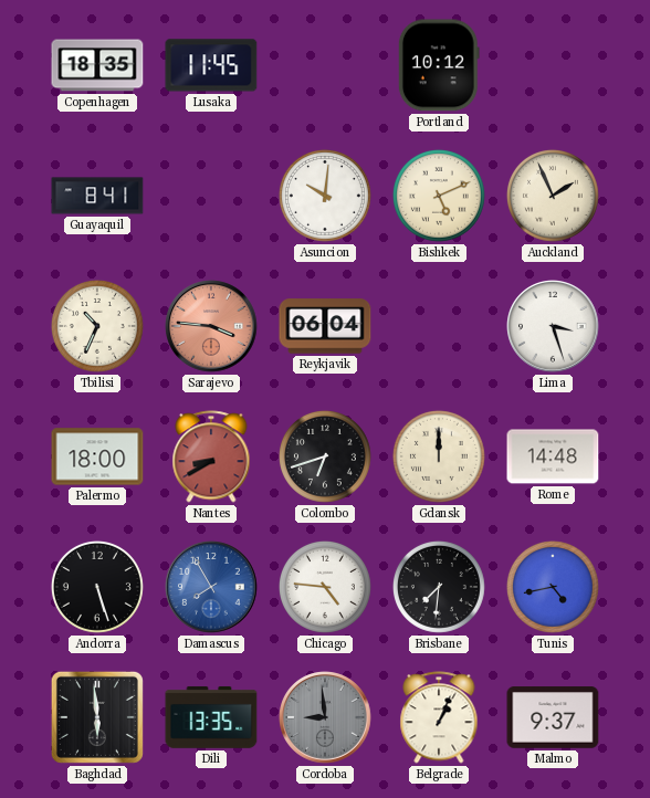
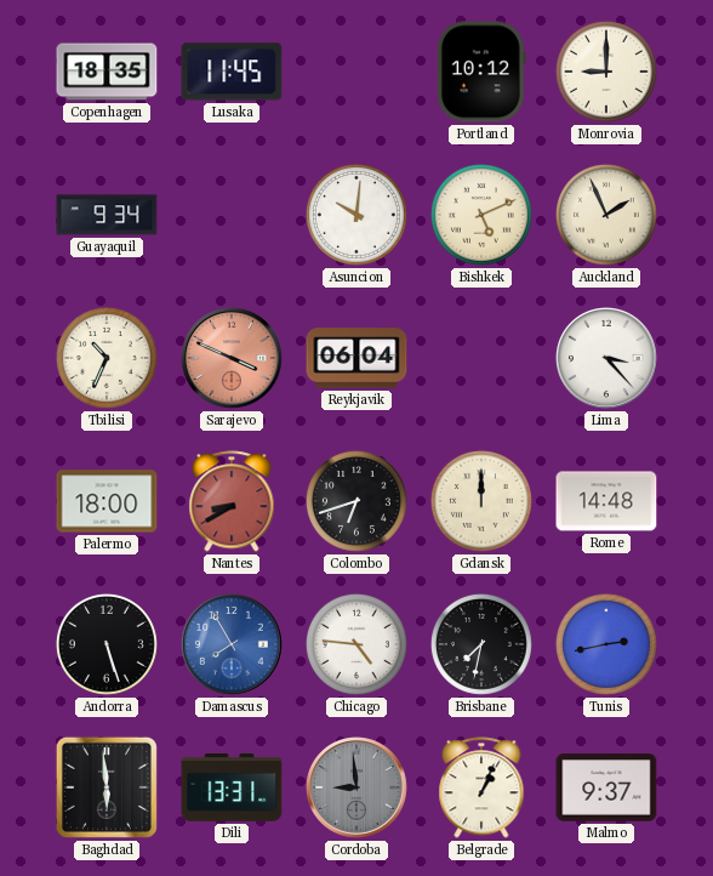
Monrovia: none -> 9:00 (606, 72)
Guayaquil: 8:41 -> 9:34 (107, 215)
Sarajevo: 3:46 -> 3:49 (232, 358)
Lima: 3:27 -> 3:23 (606, 358)
Brisbane: 7:31 -> 7:32 (481, 644)
Tunis: 4:43 -> 2:43 (606, 644)
Dili: 13:35 -> 13:31 (232, 787)
